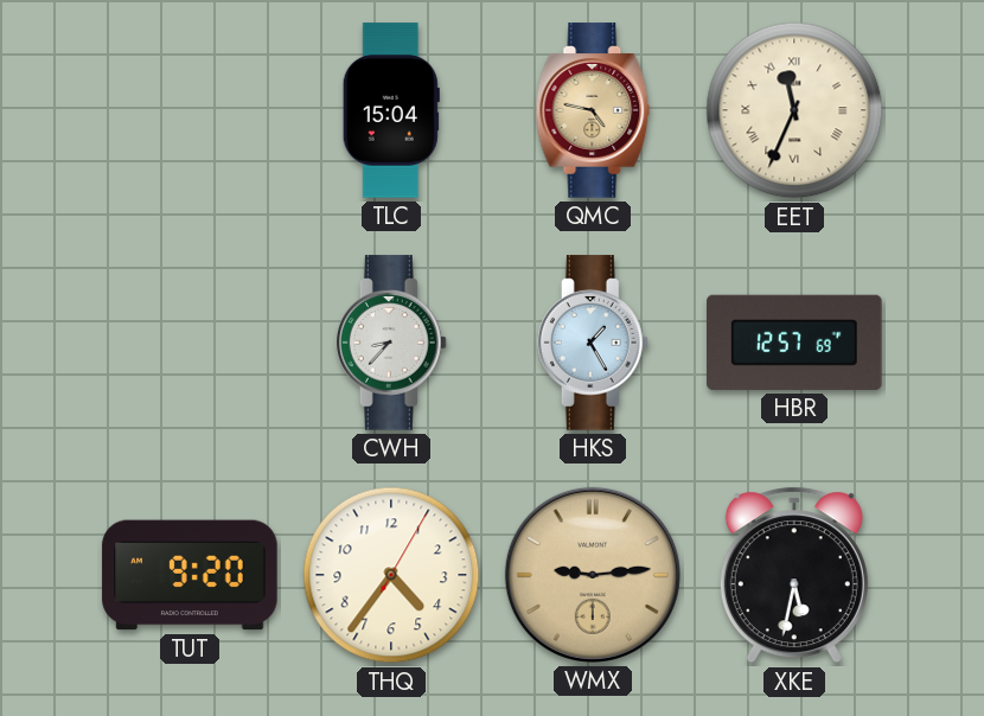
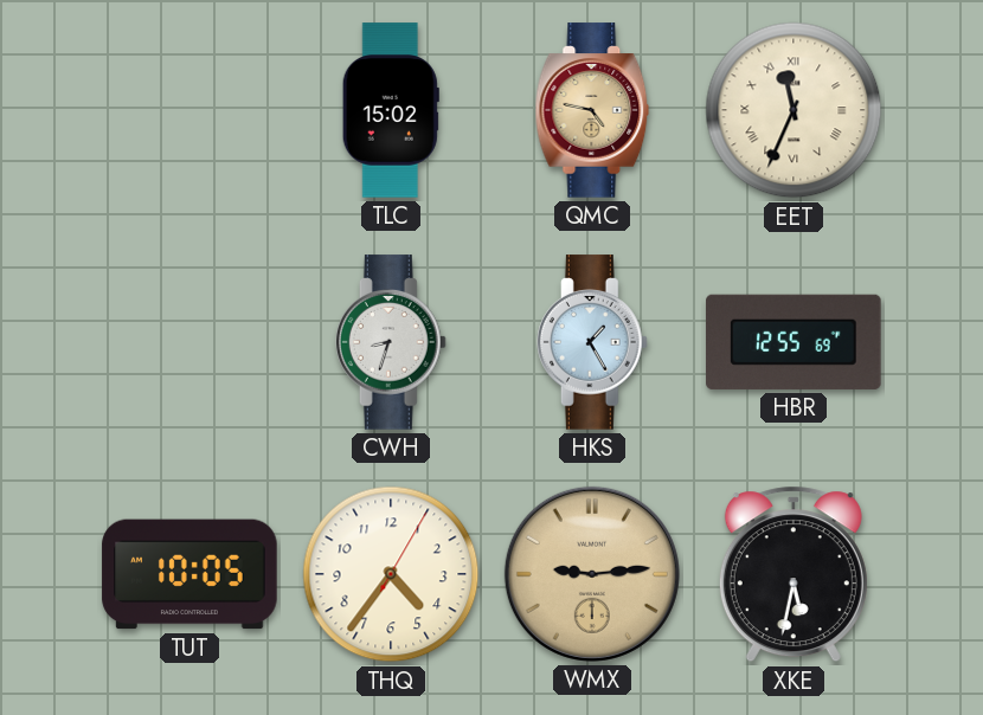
TLC: 15:04 -> 15:02 (391, 110)
CWH: 8:37 -> 8:33 (391, 342)
HBR: 12:57 -> 12:55 (794, 342)
TUT: 9:20 -> 10:05 (189, 574)
